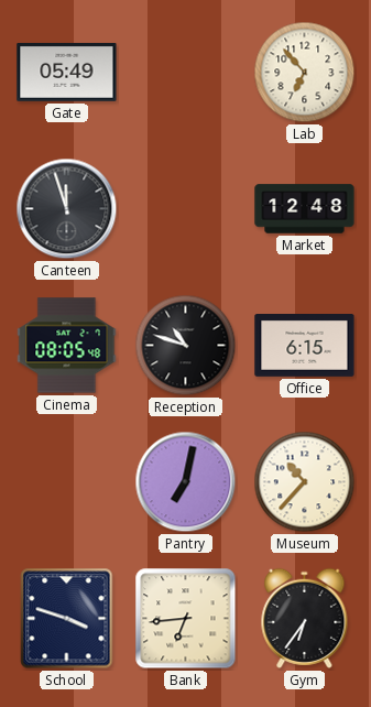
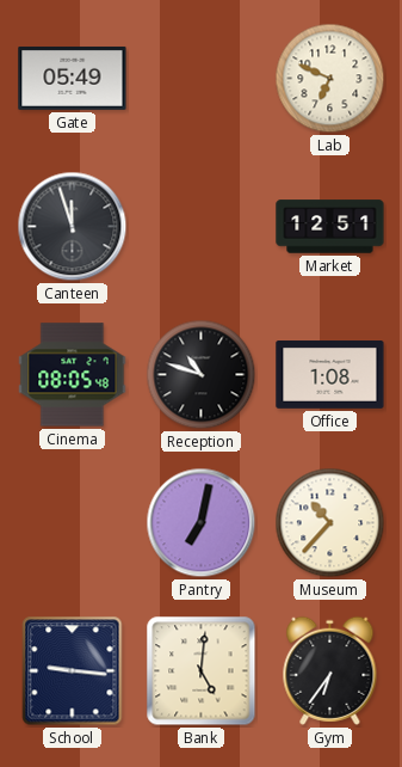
Lab: 6:53 -> 6:49 (330, 79)
Market: 12:48 -> 12:51 (330, 227)
Office: 6:15 -> 1:08 (330, 375)
School: 3:48 -> 9:16 (73, 671)
Bank: 6:44 -> 5:01 (202, 671)
